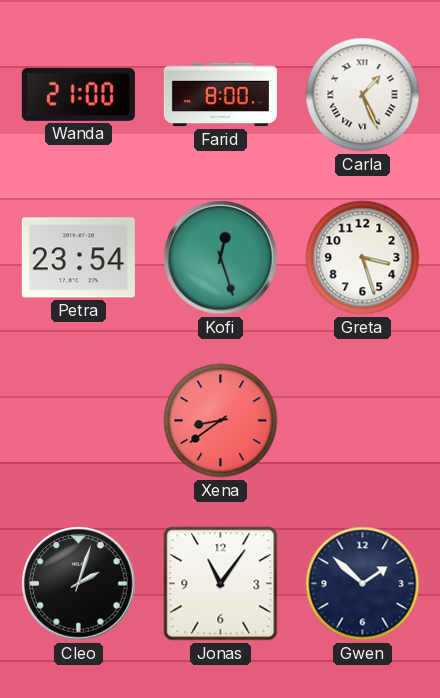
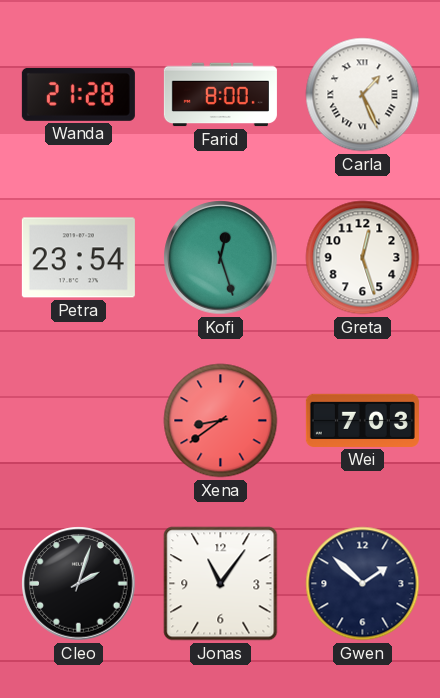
Wanda: 21:00 -> 21:28 (78, 94)
Greta: 3:27 -> 12:27 (363, 258)
Wei: none -> 7:03 (362, 420)
